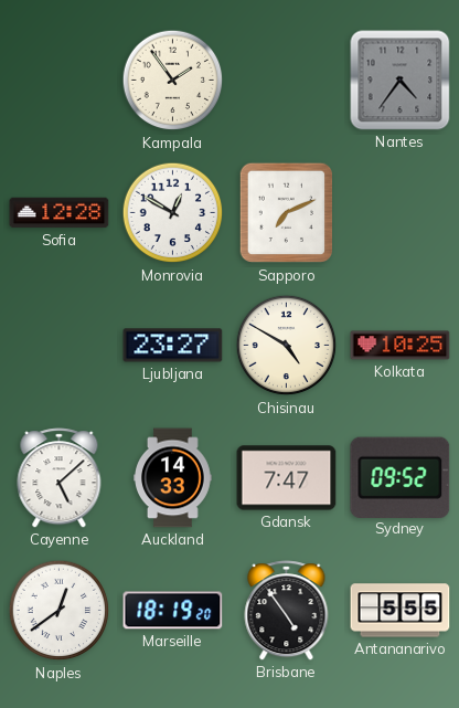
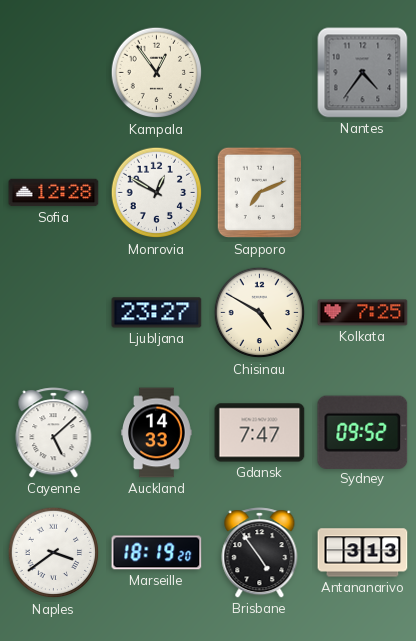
Kampala: 1:54 -> 12:54 (157, 73)
Kolkata: 10:25 -> 7:25 (363, 313)
Naples: 12:39 -> 3:39 (54, 553)
Antananarivo: 5:55 -> 3:13 (363, 553)
